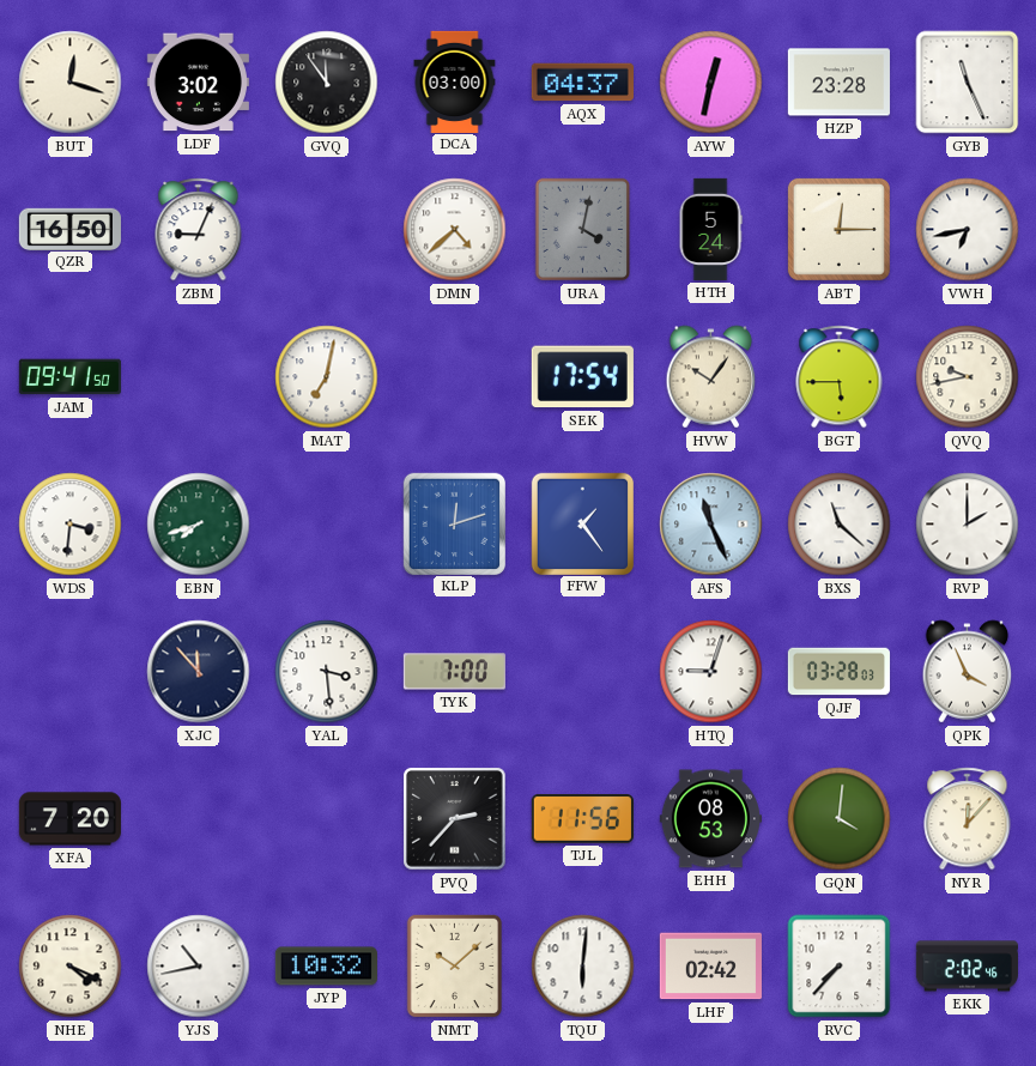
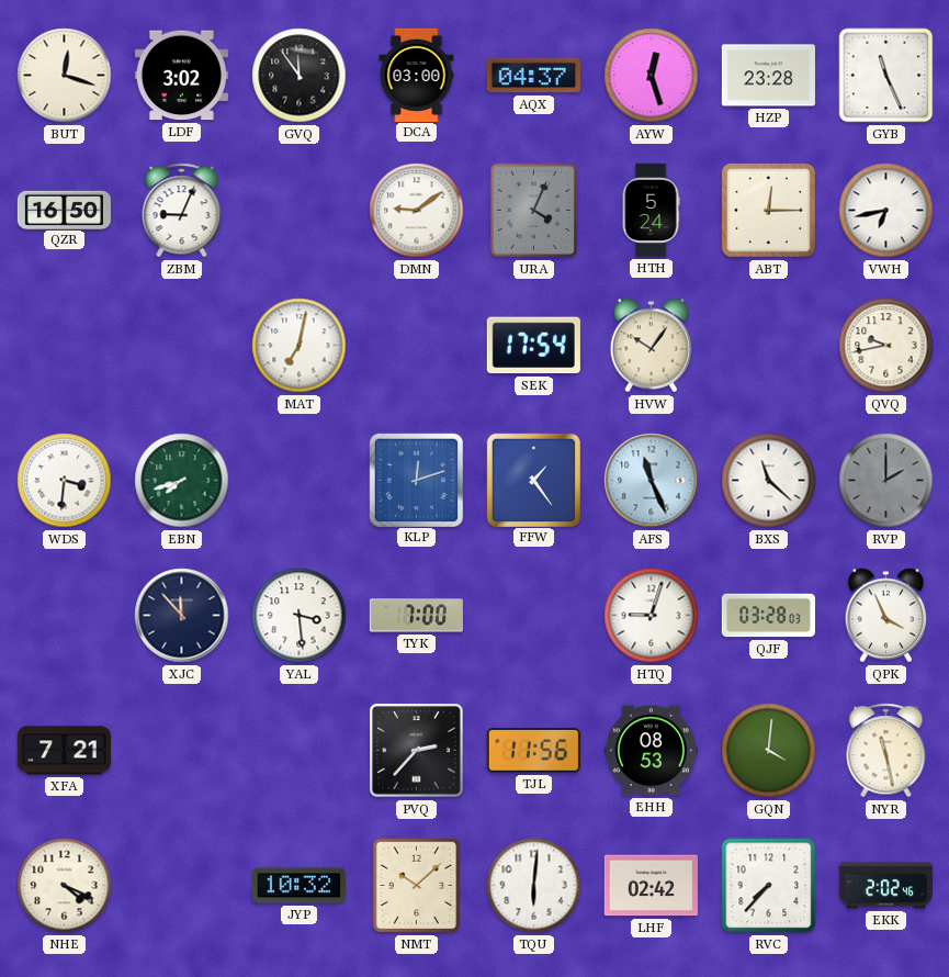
AYW: 12:32 -> 12:27 (652, 76)
DMN: 4:38 -> 9:09 (417, 211)
URA: 4:02 -> 4:04 (533, 211)
JAM: 09:41 -> none (69, 377)
BGT: 5:45 -> none (840, 377)
RVP dial: white -> grey (886, 481)
XFA: 7:20 -> 7:21 (64, 751)
NYR: 12:07 -> 11:28 (886, 751)
YJS: 10:43 -> none (199, 967)
